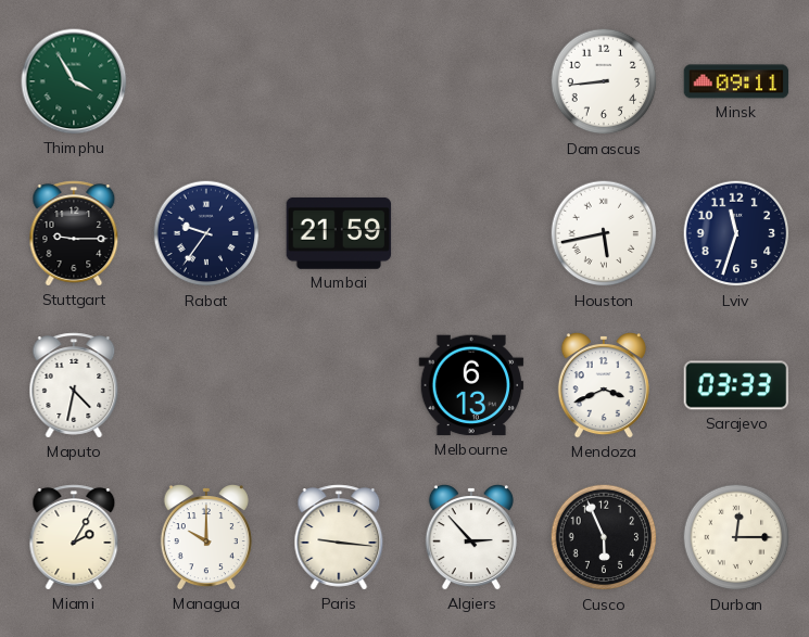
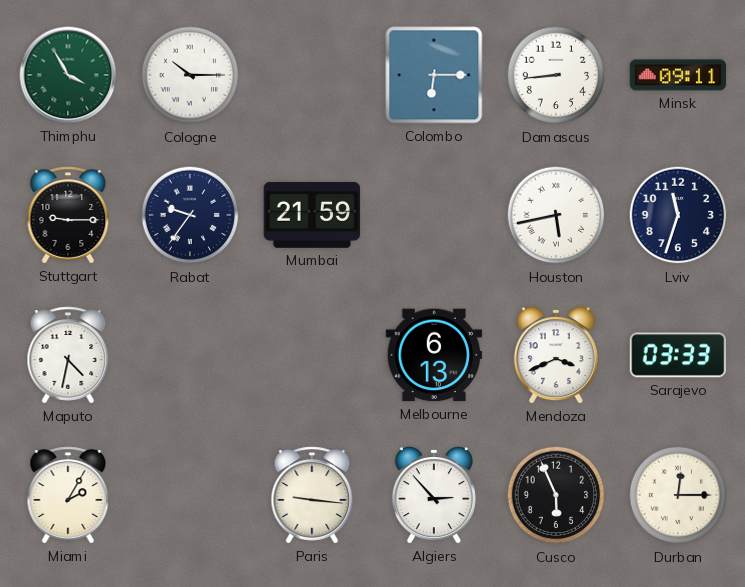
Cologne: none -> 10:15 (190, 75)
Colombo: none -> 6:15 (434, 75)
Managua: 10:00 -> none (206, 538)
